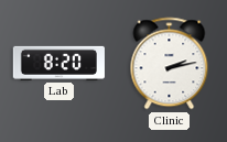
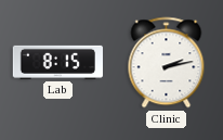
Lab: 8:20 -> 8:15 (57, 62)
